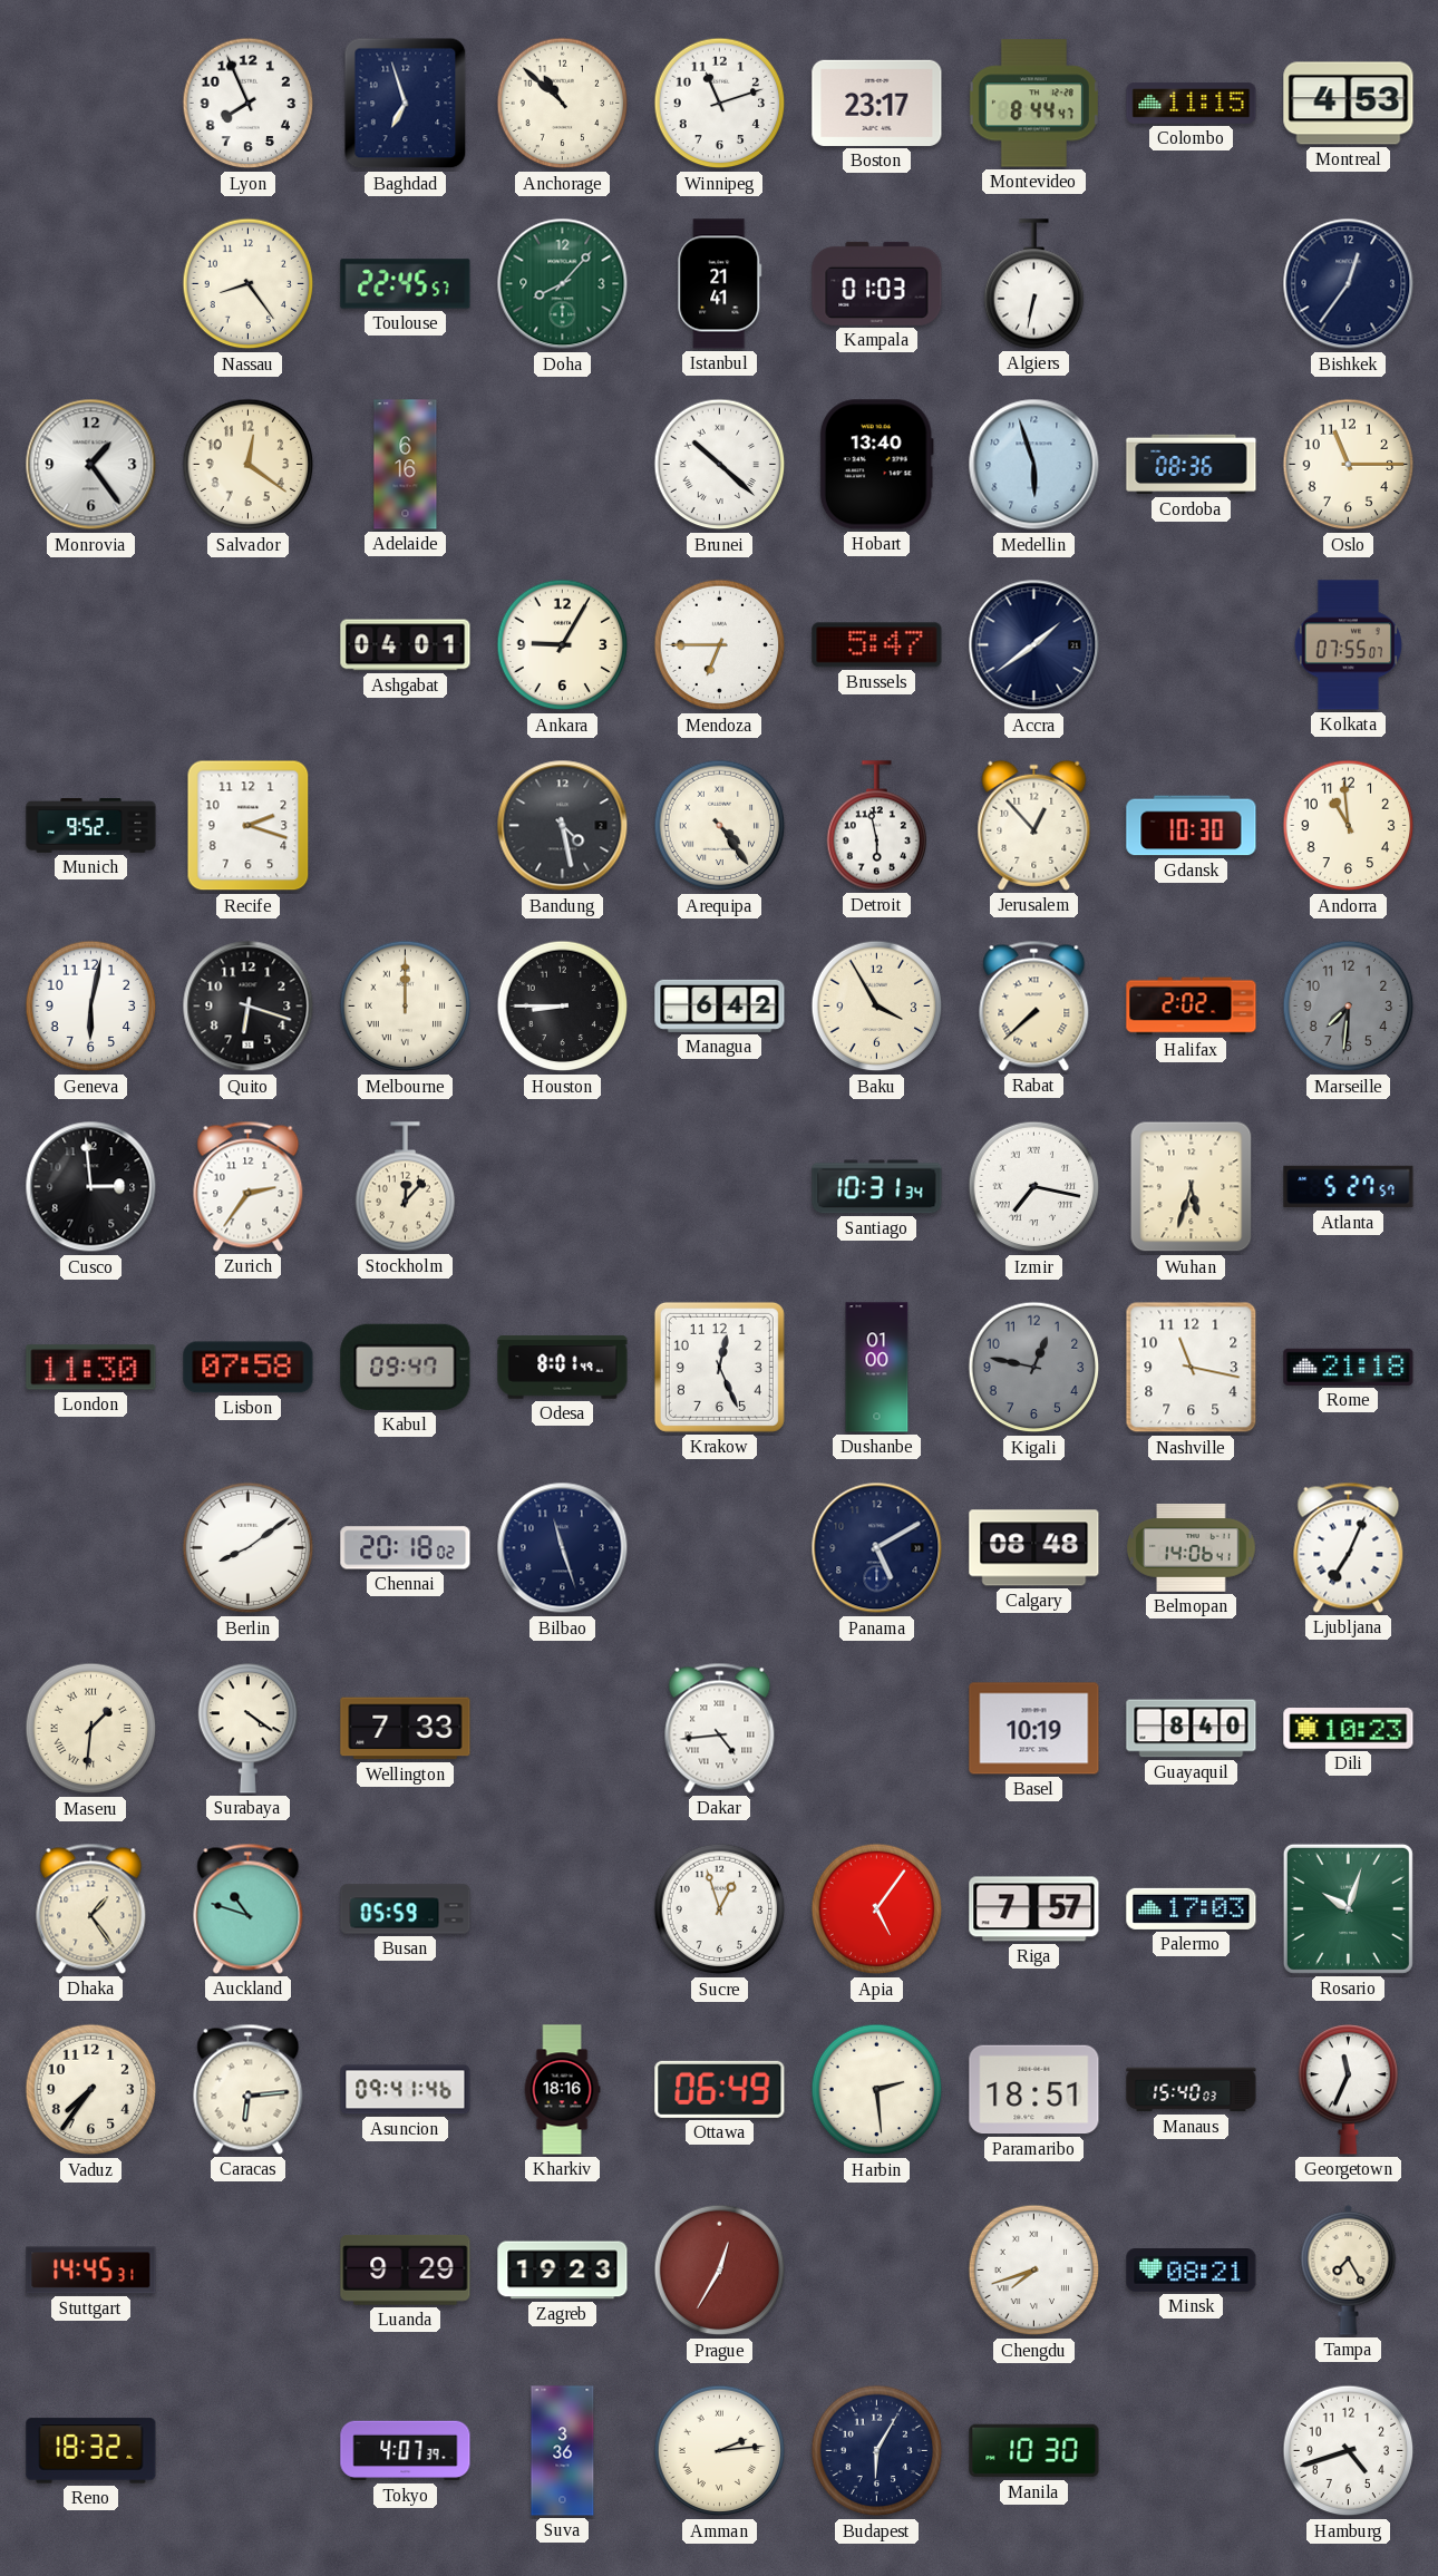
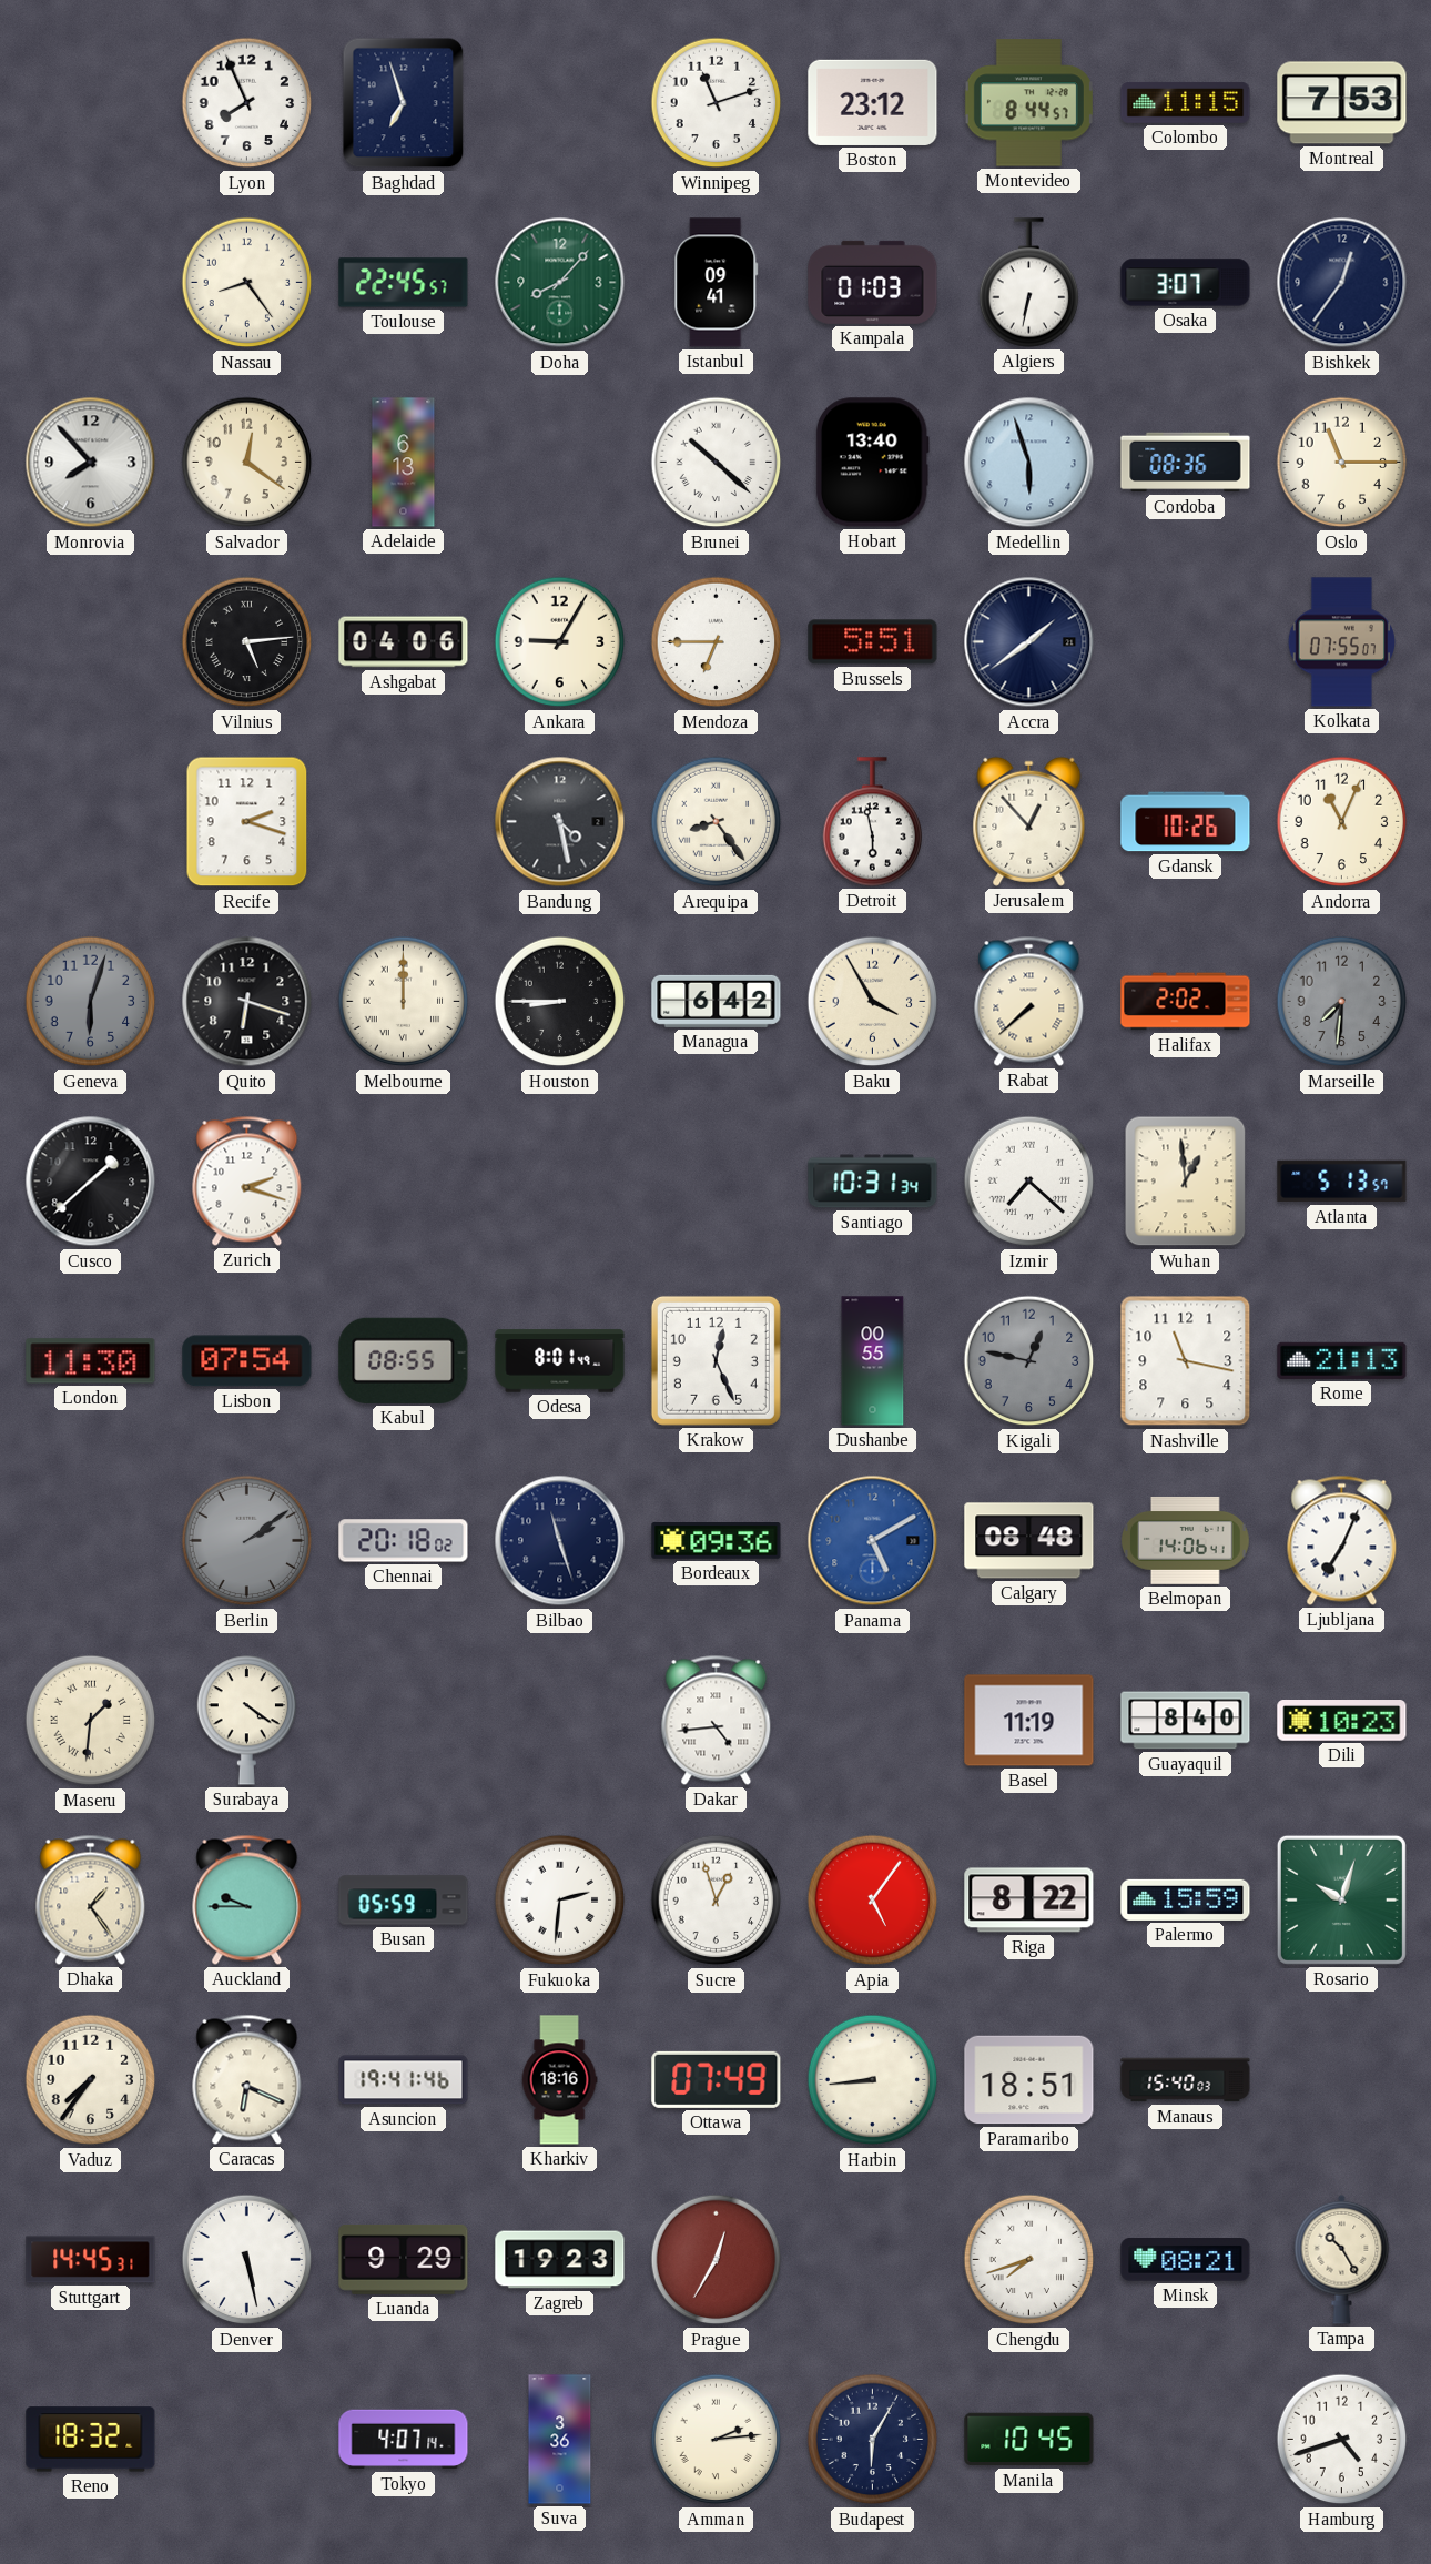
Anchorage: 10:52 -> none (563, 104)
Boston: 23:17 -> 23:12 (873, 102)
Montevideo: 8:44:47 -> 8:44:57 (1028, 103)
Montreal: 4:53 -> 7:53 (1342, 103)
Istanbul: 21:41 -> 09:41 (717, 283)
Osaka: none -> 3:07 (1186, 283)
Monrovia: 1:24 -> 7:53 (91, 463)
Adelaide: 6:16 -> 6:13 (404, 463)
Vilnius: none -> 5:14 (247, 642)
Ashgabat: 04:01 -> 04:06 (404, 642)
Brussels: 5:47 -> 5:51 (873, 642)
Munich: 9:52 -> none (91, 826)
Arequipa: 4:24 -> 8:24 (717, 822)
Gdansk: 10:30 -> 10:26 (1186, 822)
Andorra: 10:59 -> 11:04 (1342, 822)
Geneva: 6:02 -> 6:03 (91, 1002)
Geneva dial: white -> grey (91, 1002)
Cusco: 2:59 -> 1:38 (91, 1182)
Zurich: 2:36 -> 2:18 (247, 1180)
Stockholm: 12:07 -> none (406, 1187)
Izmir: 7:17 -> 7:22 (1029, 1182)
Wuhan: 5:33 -> 12:59 (1186, 1182)
Atlanta: 5:27 -> 5:13 (1342, 1182)
Lisbon: 07:58 -> 07:54 (247, 1361)
Kabul: 09:47 -> 08:55 (404, 1360)
Dushanbe: 01:00 -> 00:55 (873, 1361)
Rome: 21:18 -> 21:13 (1342, 1360)
Berlin: 8:09 -> 2:09 (247, 1541)
Berlin dial: white -> grey (247, 1541)
Bordeaux: none -> 09:36 (717, 1541)
Panama dial: navy -> blue (873, 1541)
Wellington: 7:33 -> none (406, 1729)
Basel: 10:19 -> 11:19 (1029, 1721)
Auckland: 10:48 -> 9:45 (247, 1899)
Fukuoka: none -> 2:31 (560, 1901)
Riga: 7:57 -> 8:22 (1029, 1901)
Palermo: 17:03 -> 15:59 (1186, 1899)
Caracas: 6:14 -> 6:19 (247, 2079)
Asuncion: 09:41 -> 19:41 (404, 2080)
Ottawa: 06:49 -> 07:49 (717, 2079)
Harbin: 2:29 -> 8:44 (873, 2080)
Georgetown: 11:34 -> none (1349, 2090)
Denver: none -> 5:28 (247, 2260)
Tampa: 7:25 -> 10:25 (1342, 2259)
Tokyo: 4:07:39 -> 4:07:14 (404, 2440)
Manila: 10:30 -> 10:45 (1029, 2440)
